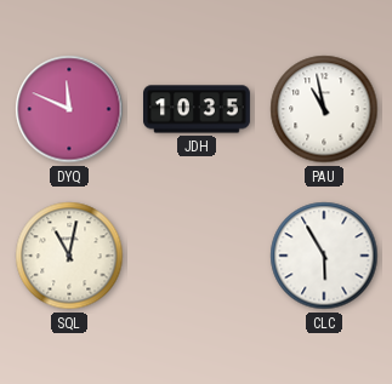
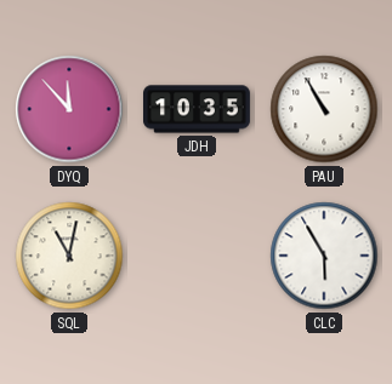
DYQ: 11:49 -> 11:53 (69, 109)
PAU: 10:58 -> 10:55 (324, 109)
